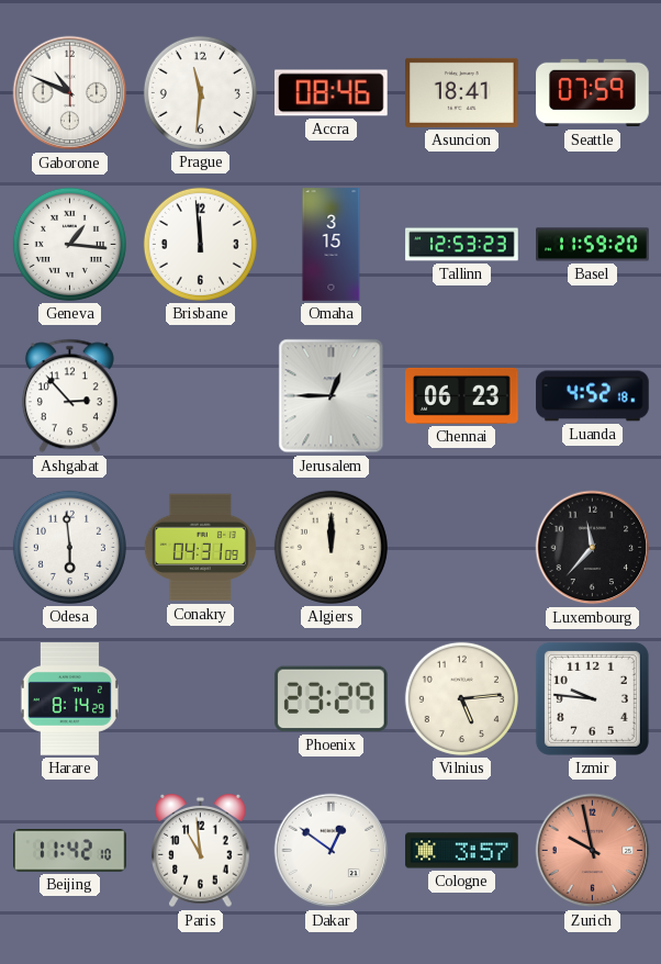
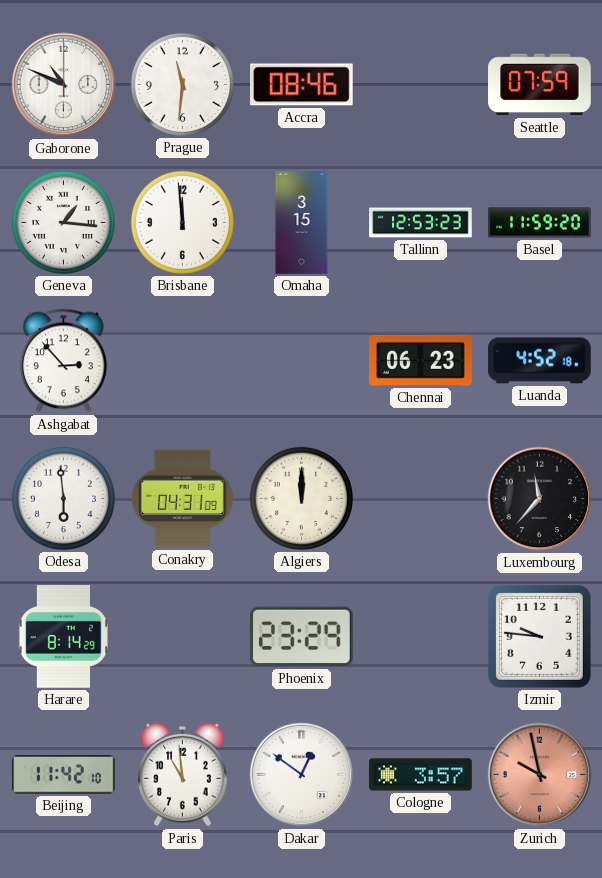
Asuncion: 18:41 -> none (462, 92)
Jerusalem: 12:45 -> none (332, 396)
Vilnius: 5:14 -> none (461, 698)
